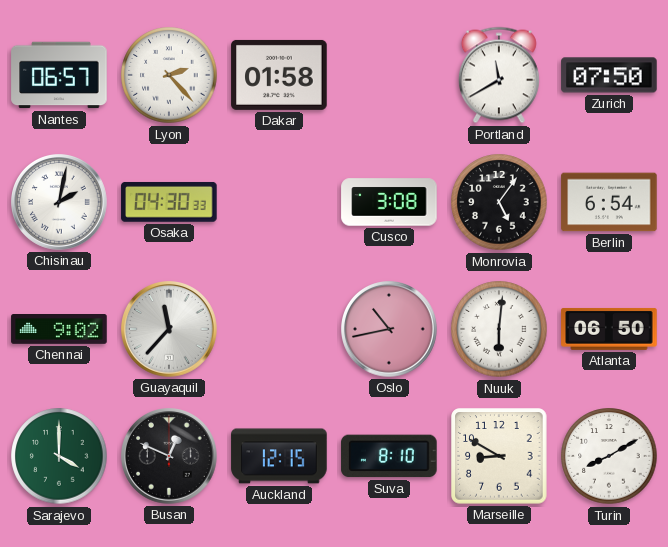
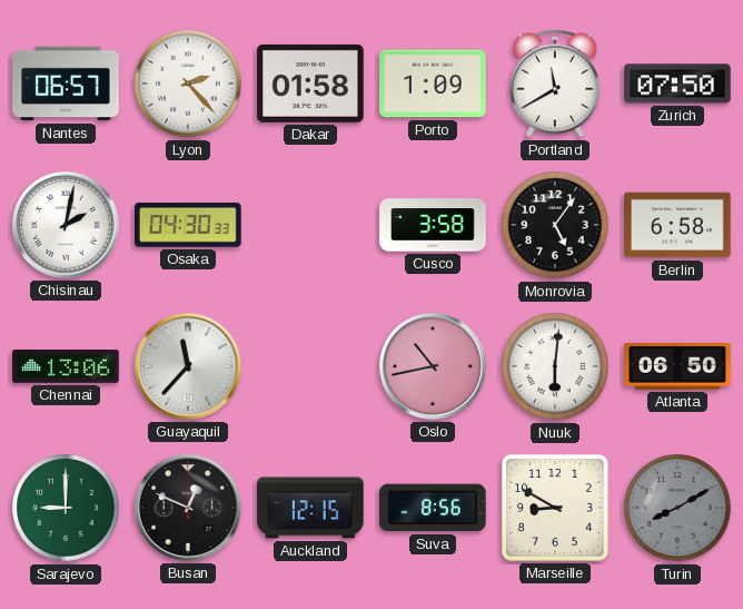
Porto: none -> 1:09 (433, 84)
Cusco: 3:08 -> 3:58 (433, 225)
Berlin: 6:54 -> 6:58 (677, 225)
Chennai: 9:02 -> 13:06 (66, 366)
Sarajevo: 4:00 -> 9:00 (66, 508)
Suva: 8:10 -> 8:56 (433, 508)
Turin dial: white -> grey (677, 508)
